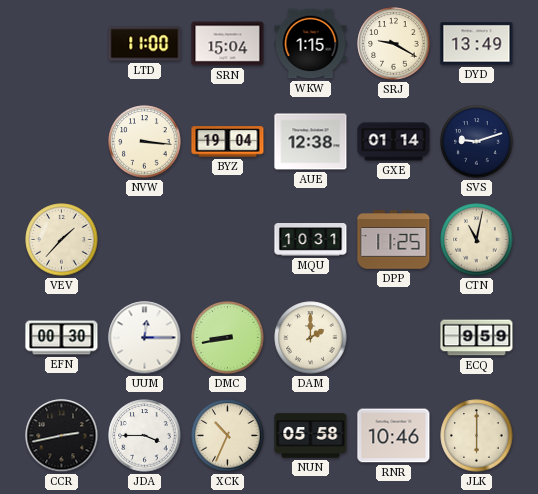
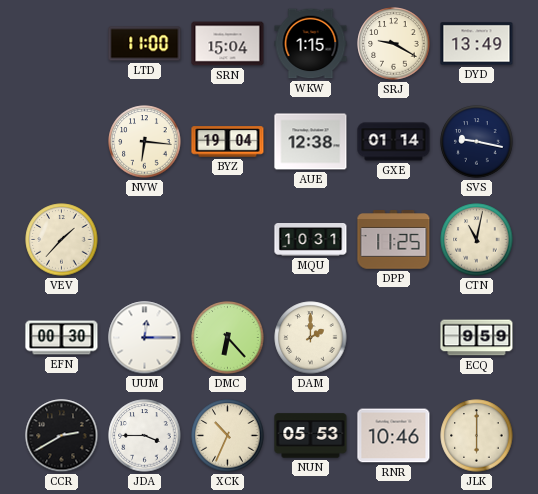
NVW: 3:16 -> 6:16 (145, 142)
SVS: 9:12 -> 9:17 (477, 142)
DMC: 8:43 -> 6:23 (228, 338)
CCR: 2:43 -> 2:40 (62, 436)
NUN: 05:58 -> 05:53 (311, 436)
